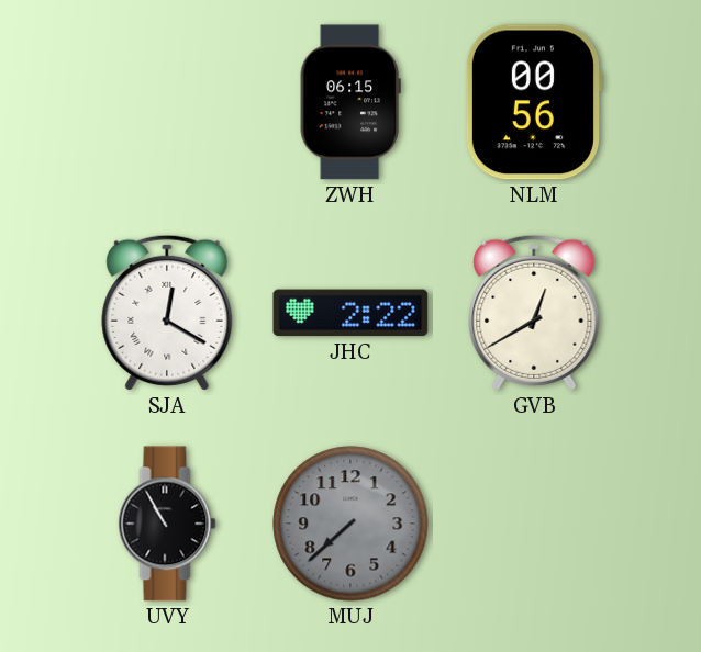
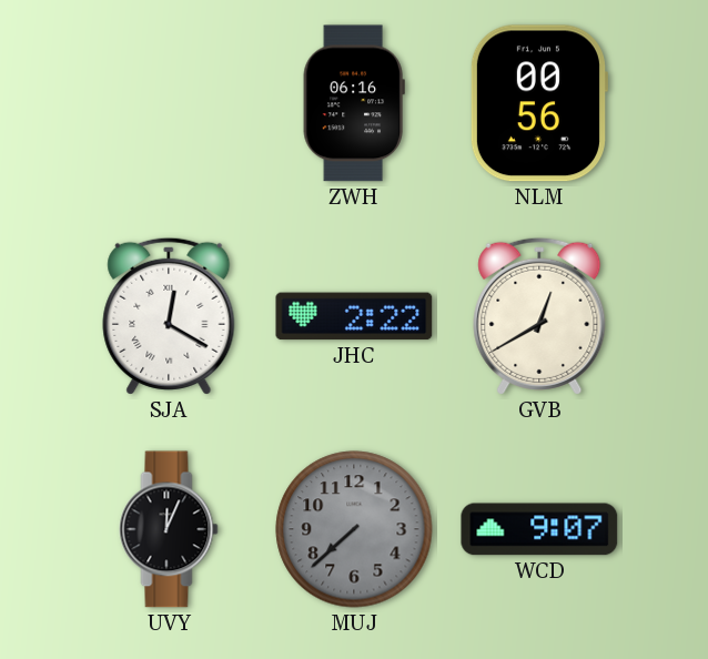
ZWH: 06:15 -> 06:16 (354, 103)
UVY: 10:55 -> 12:04 (169, 529)
WCD: none -> 9:07 (539, 529)
